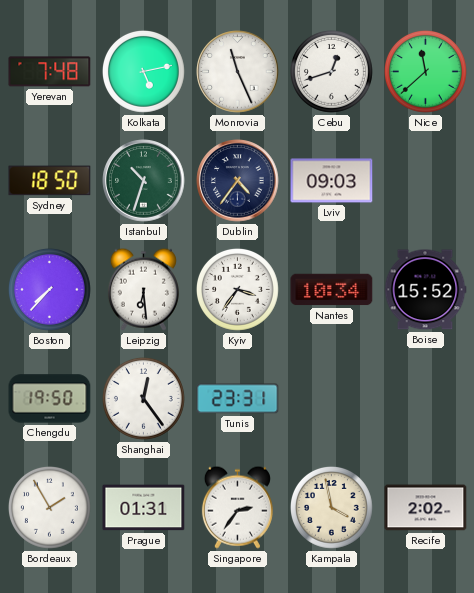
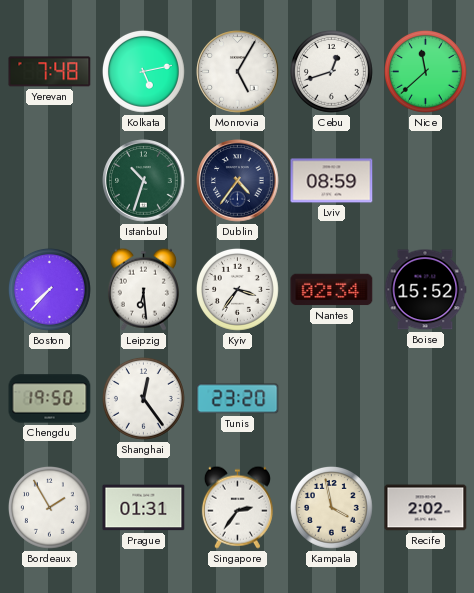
Monrovia: 11:26 -> 5:05 (238, 72)
Sydney: 18:50 -> none (50, 181)
Lviv: 09:03 -> 08:59 (332, 181)
Nantes: 10:34 -> 02:34 (332, 290)
Tunis: 23:31 -> 23:20 (238, 399)
